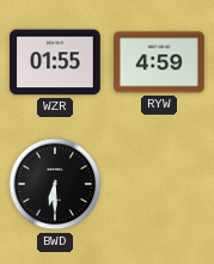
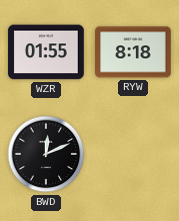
RYW: 4:59 -> 8:18 (133, 52)
BWD: 6:30 -> 12:11 (46, 154)
